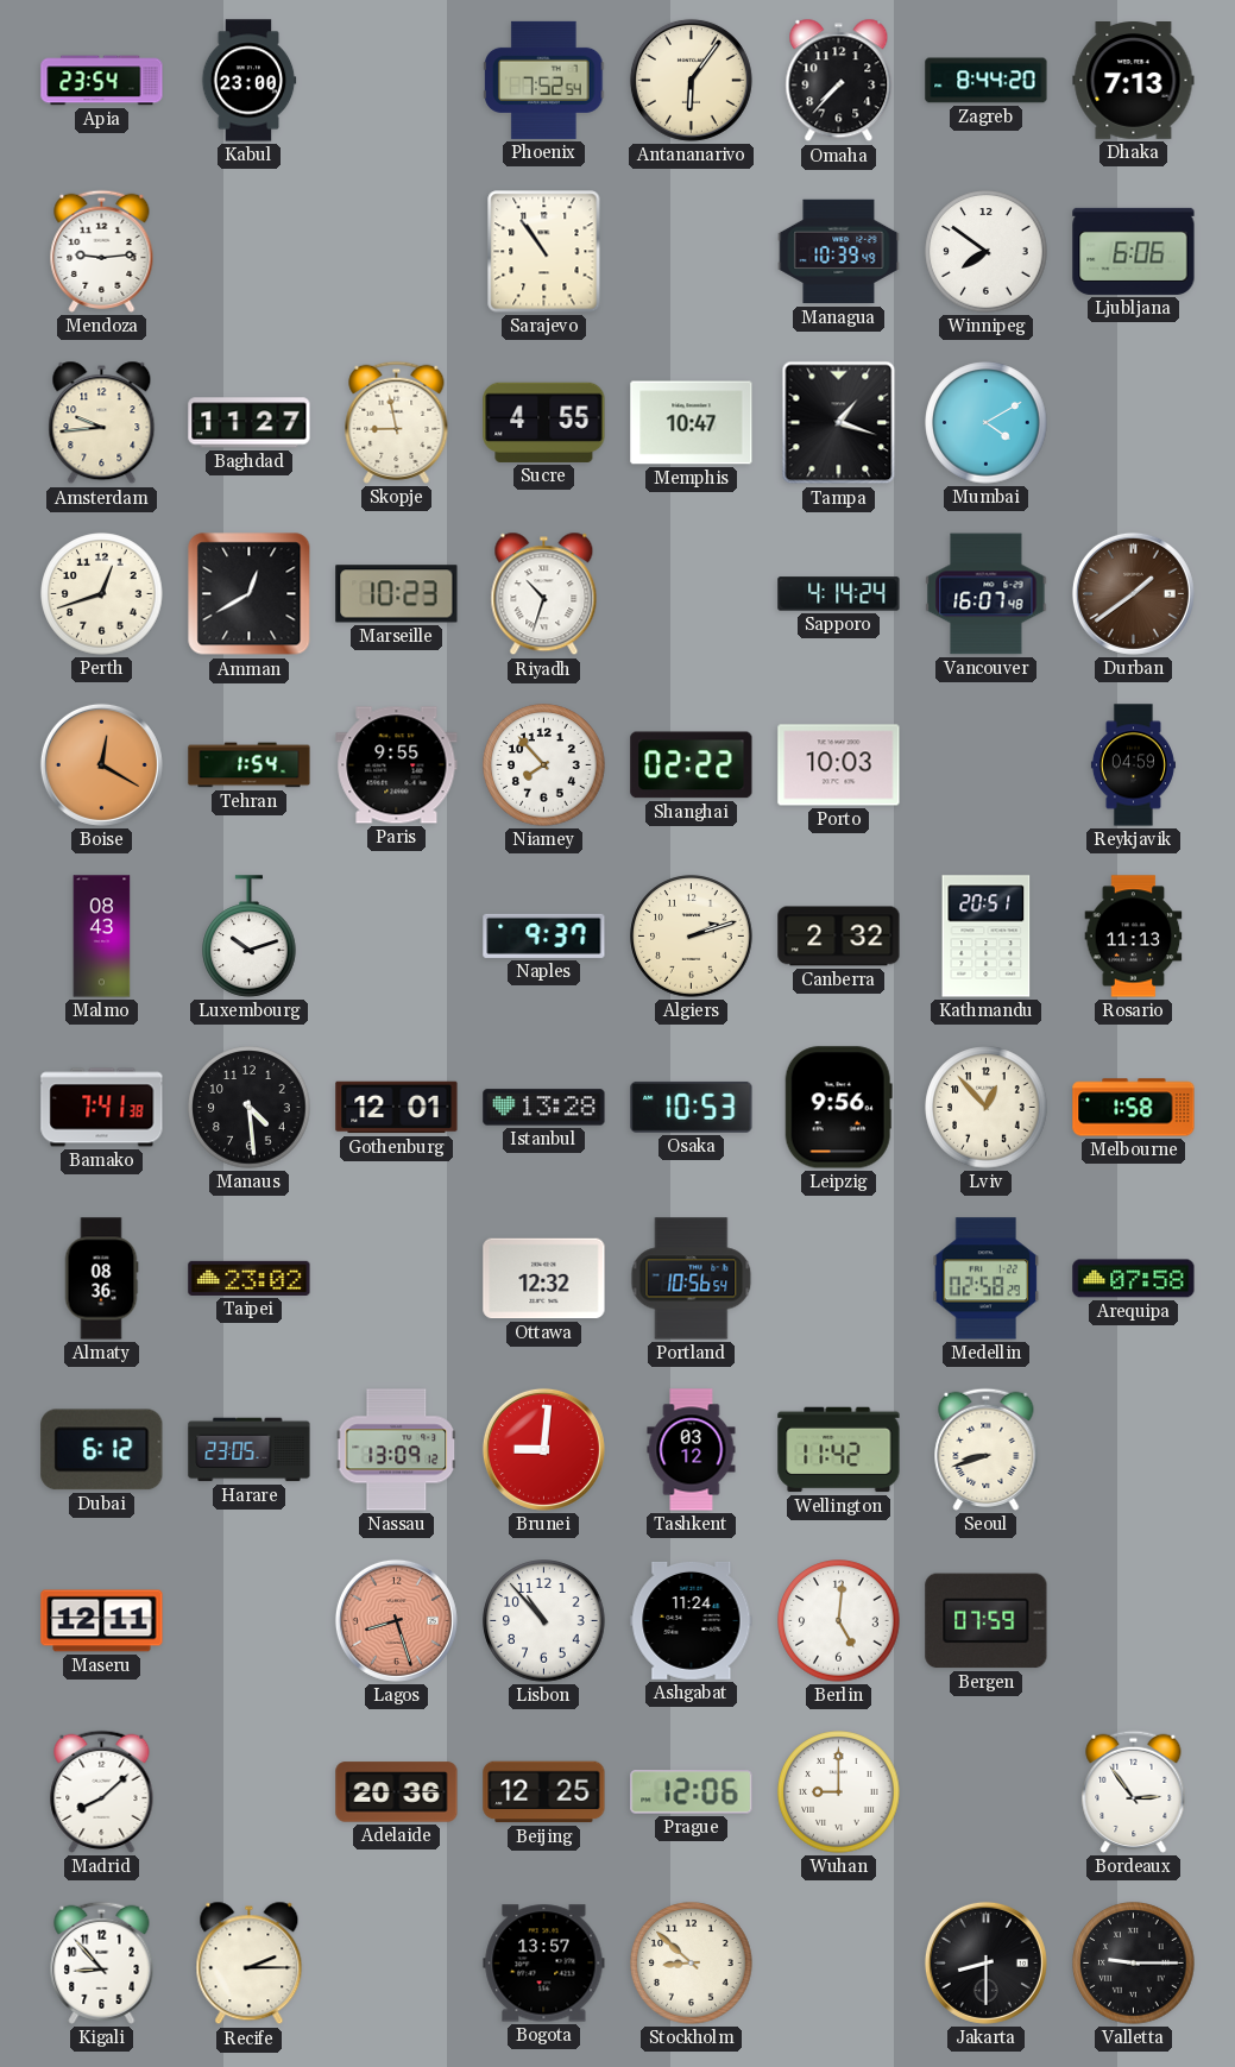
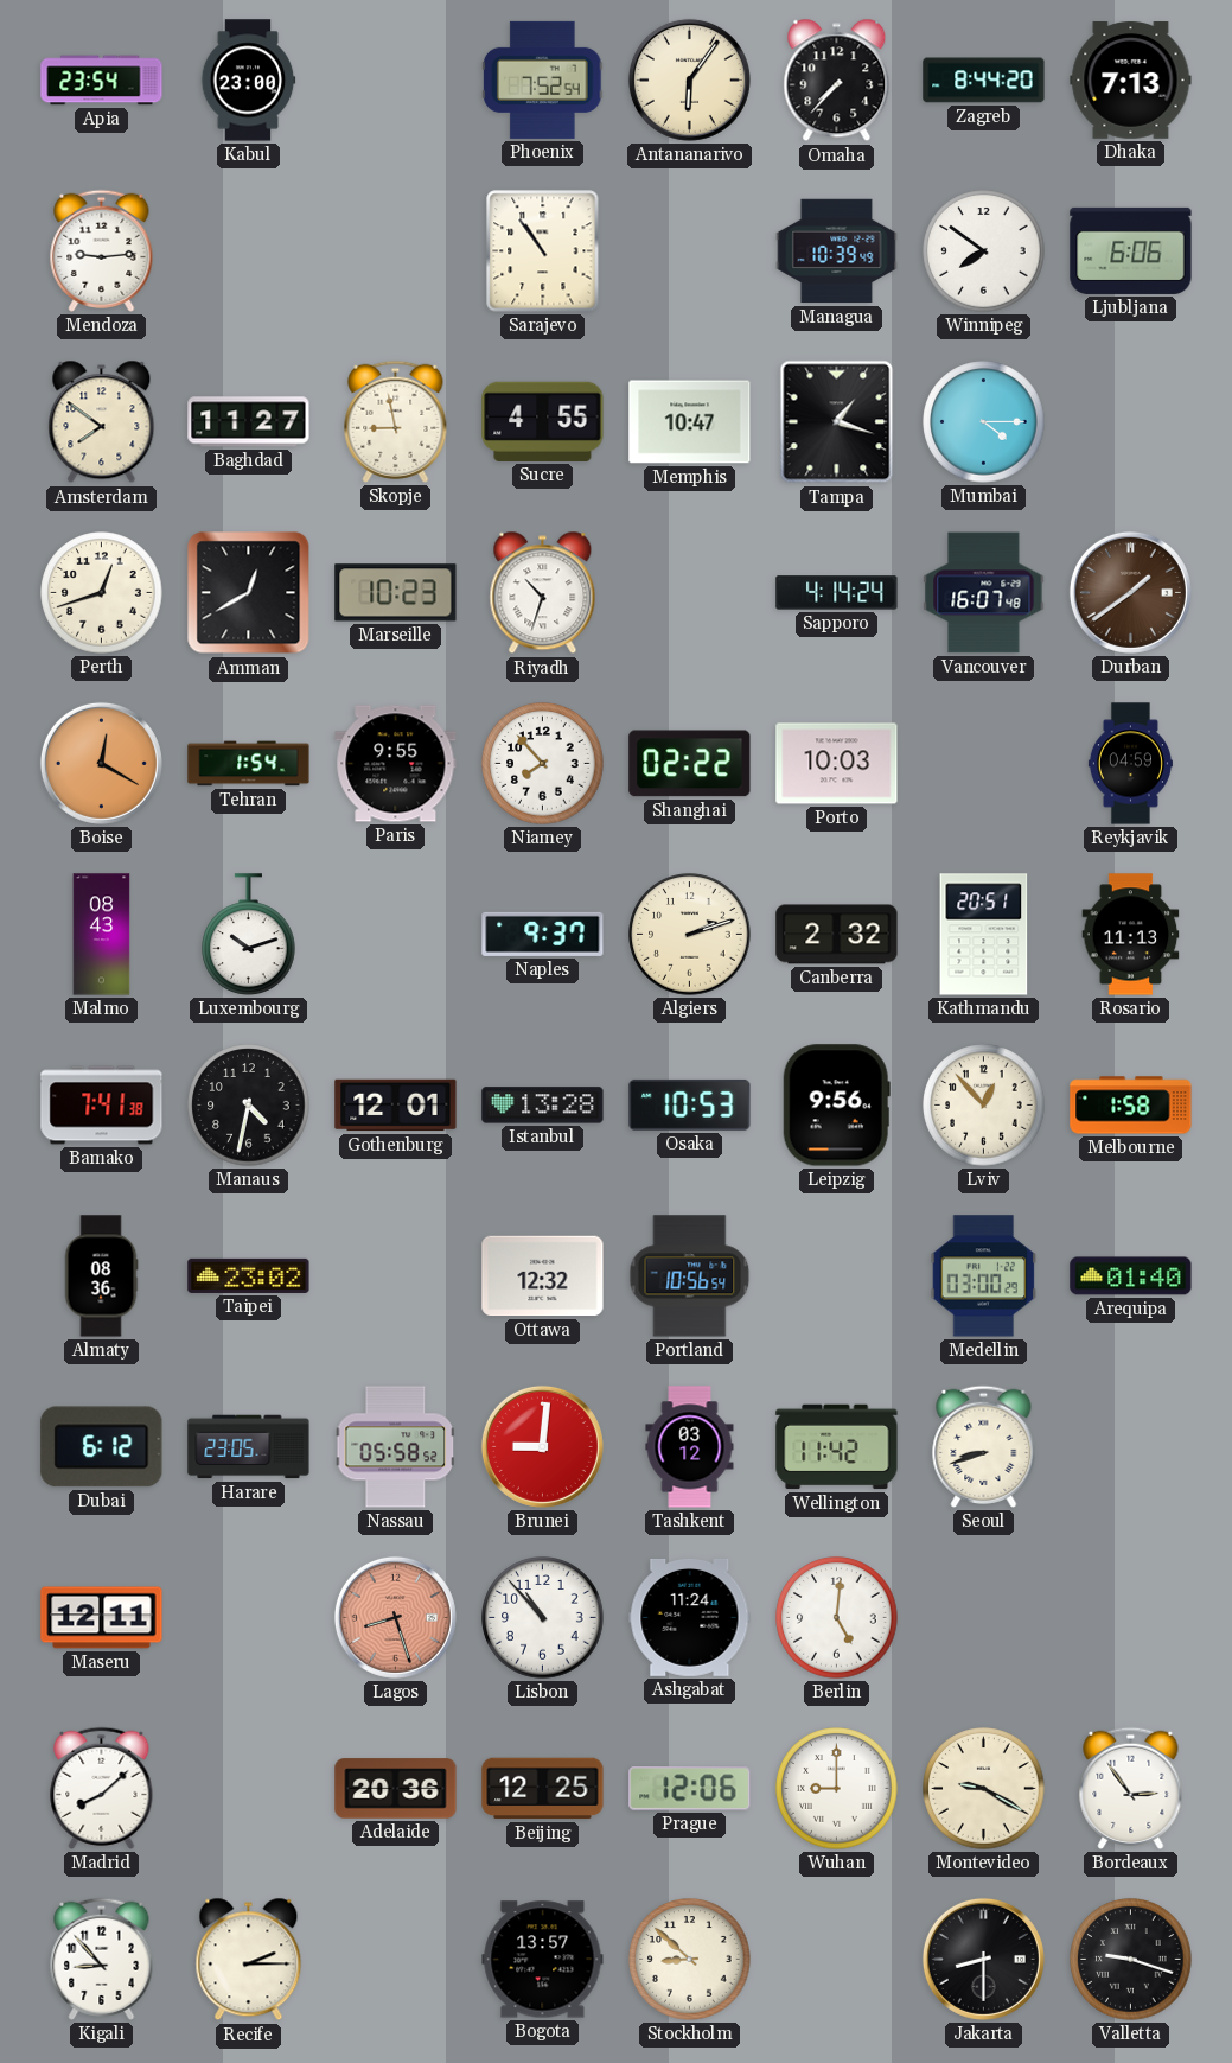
Amsterdam: 9:44 -> 7:51 (102, 422)
Mumbai: 4:10 -> 4:15 (984, 422)
Manaus: 4:29 -> 4:32 (249, 1106)
Medellin: 02:58 -> 03:00 (984, 1276)
Arequipa: 07:58 -> 01:40 (1131, 1276)
Nassau: 13:09 -> 05:58 (396, 1447)
Bergen: 07:59 -> none (987, 1621)
Montevideo: none -> 9:20 (984, 1789)
Valletta: 9:15 -> 9:18 (1131, 1960)
